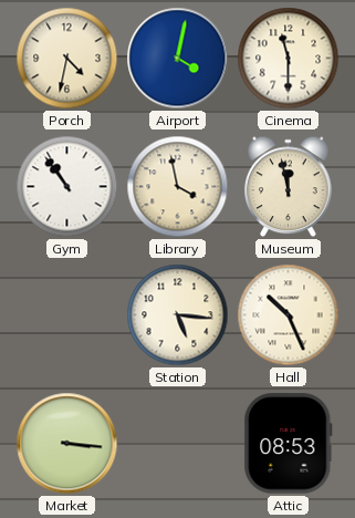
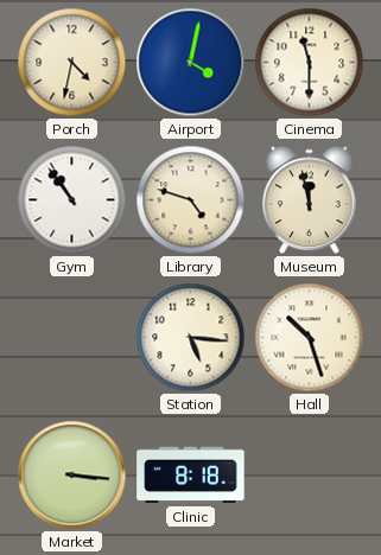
Library: 3:58 -> 4:48 (191, 200)
Hall: 10:26 -> 10:27 (310, 338)
Clinic: none -> 8:18 (191, 476)
Attic: 08:53 -> none (289, 444)
